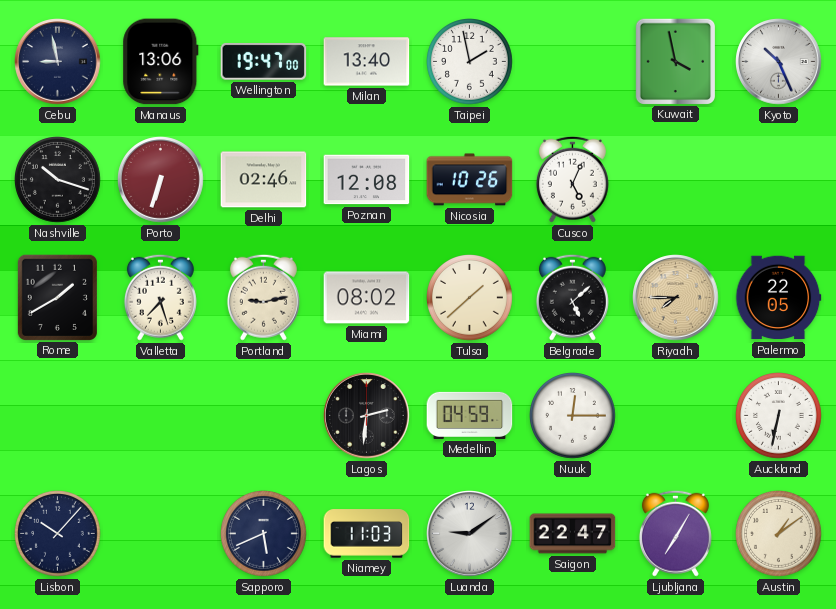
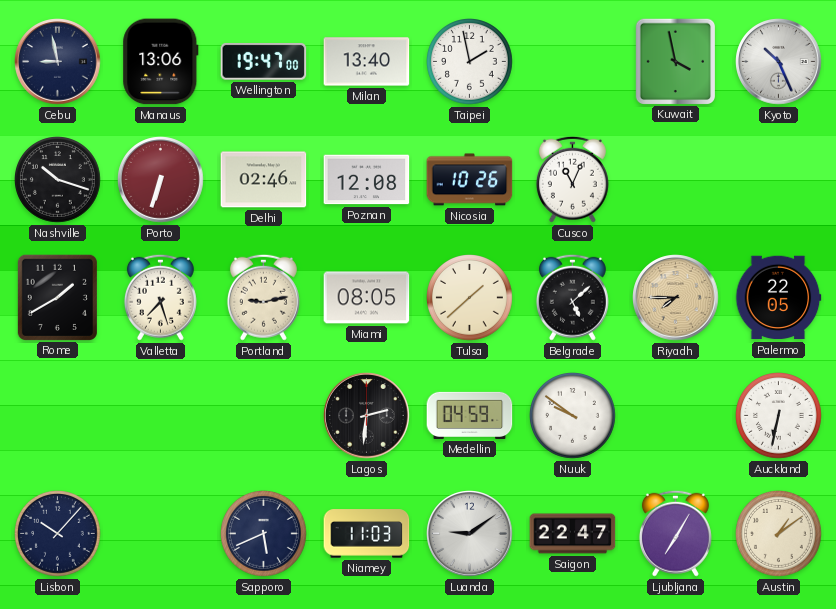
Cusco: 5:04 -> 11:04 (572, 179)
Miami: 08:02 -> 08:05 (367, 298)
Nuuk: 12:15 -> 9:51 (573, 416)
